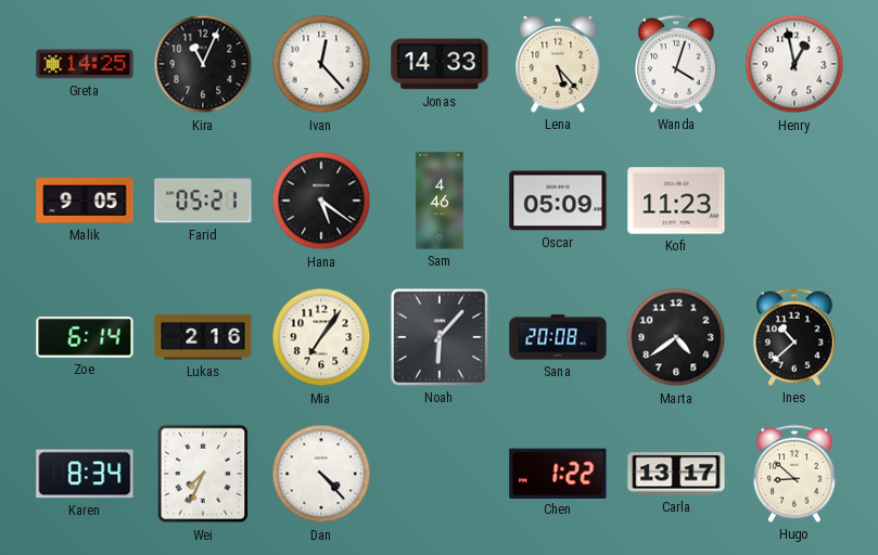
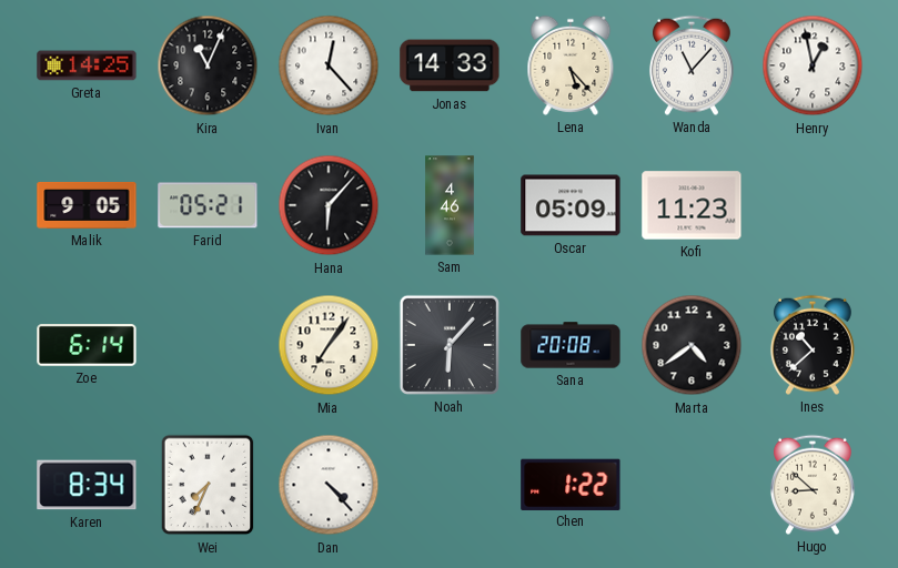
Wanda: 4:03 -> 11:07 (692, 65)
Hana: 5:21 -> 6:07 (329, 205)
Lukas: 2:16 -> none (203, 337)
Carla: 13:17 -> none (676, 474)
